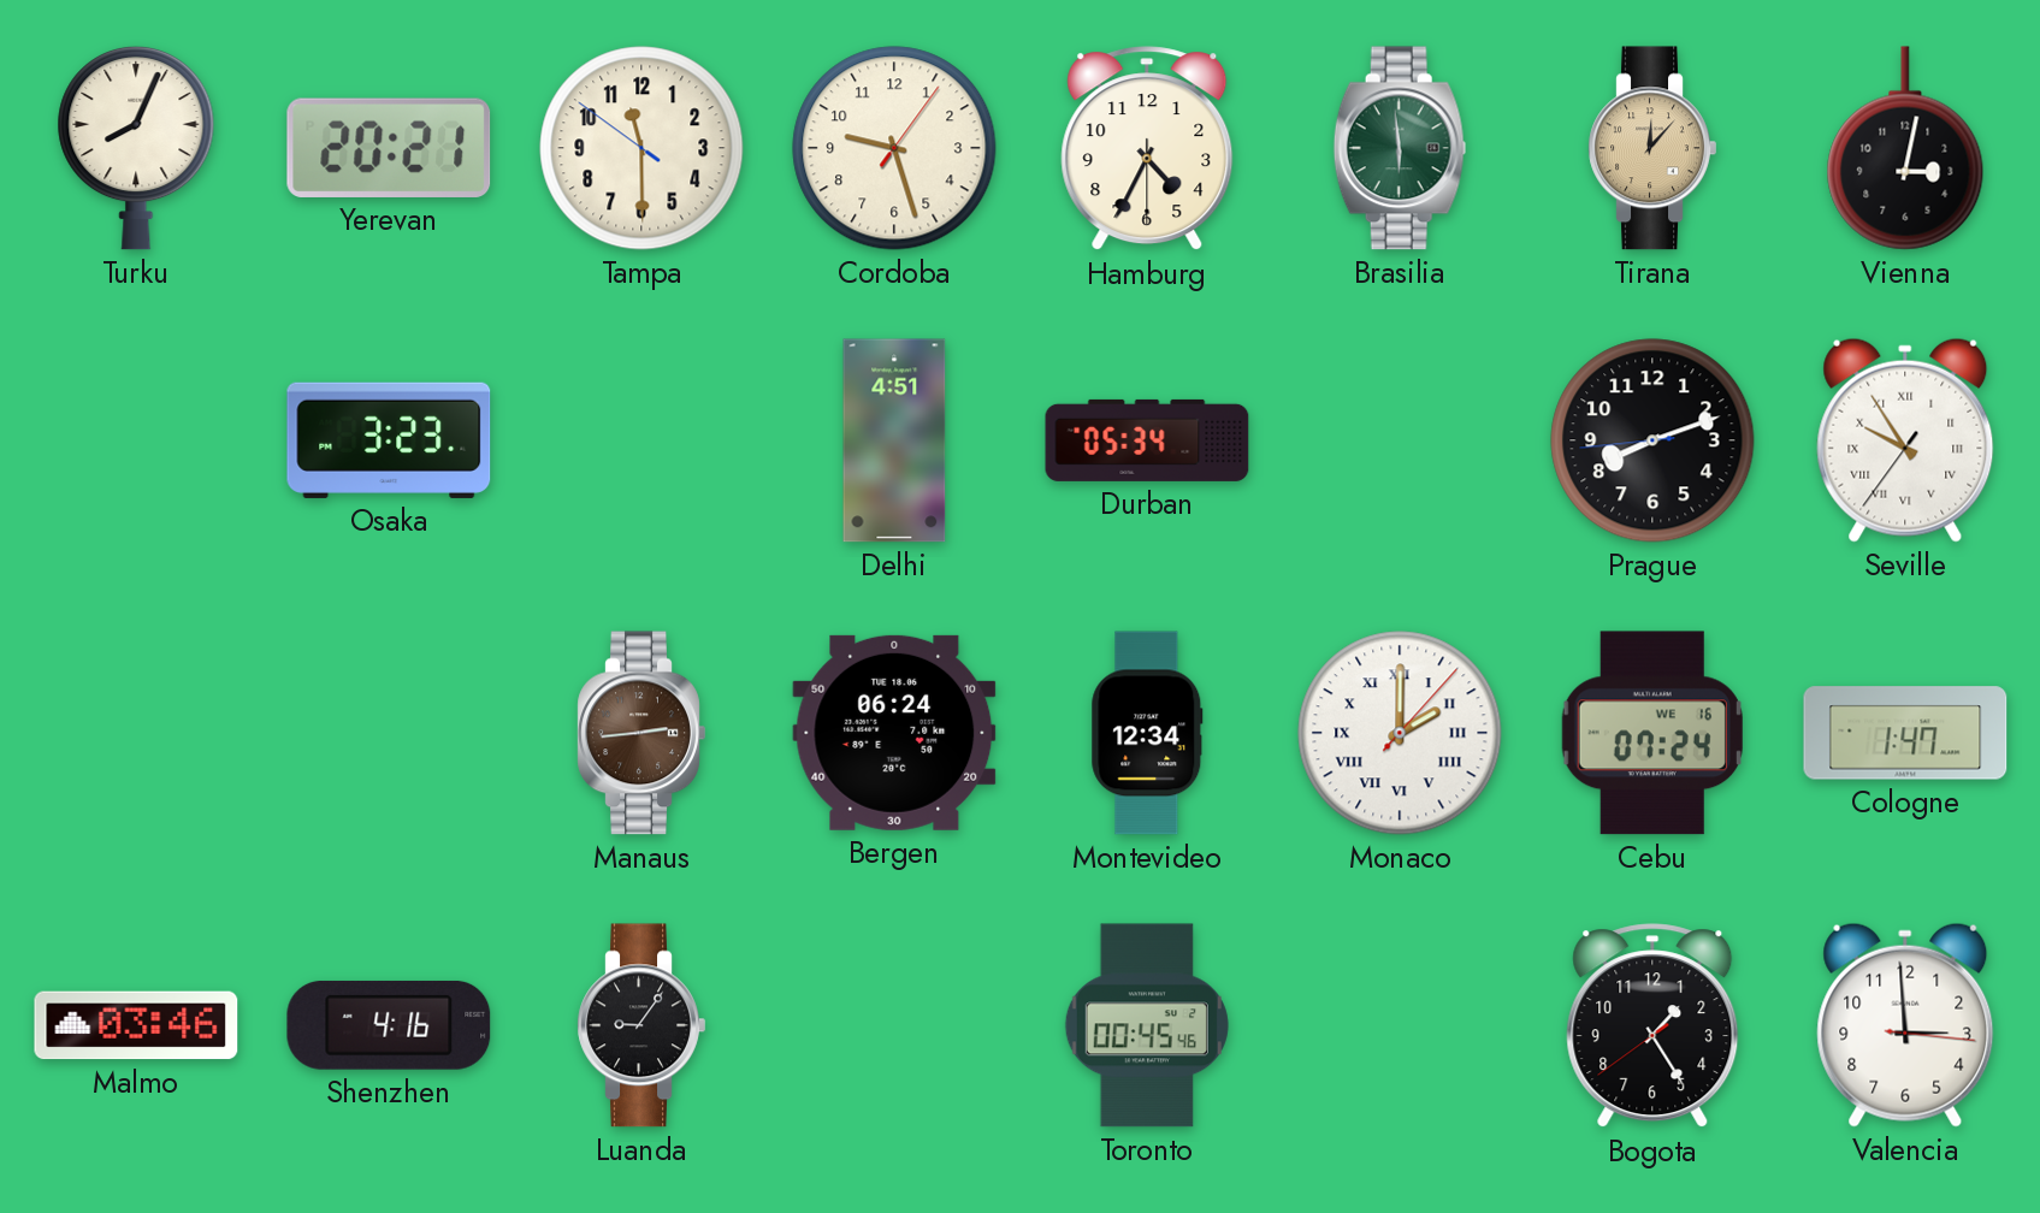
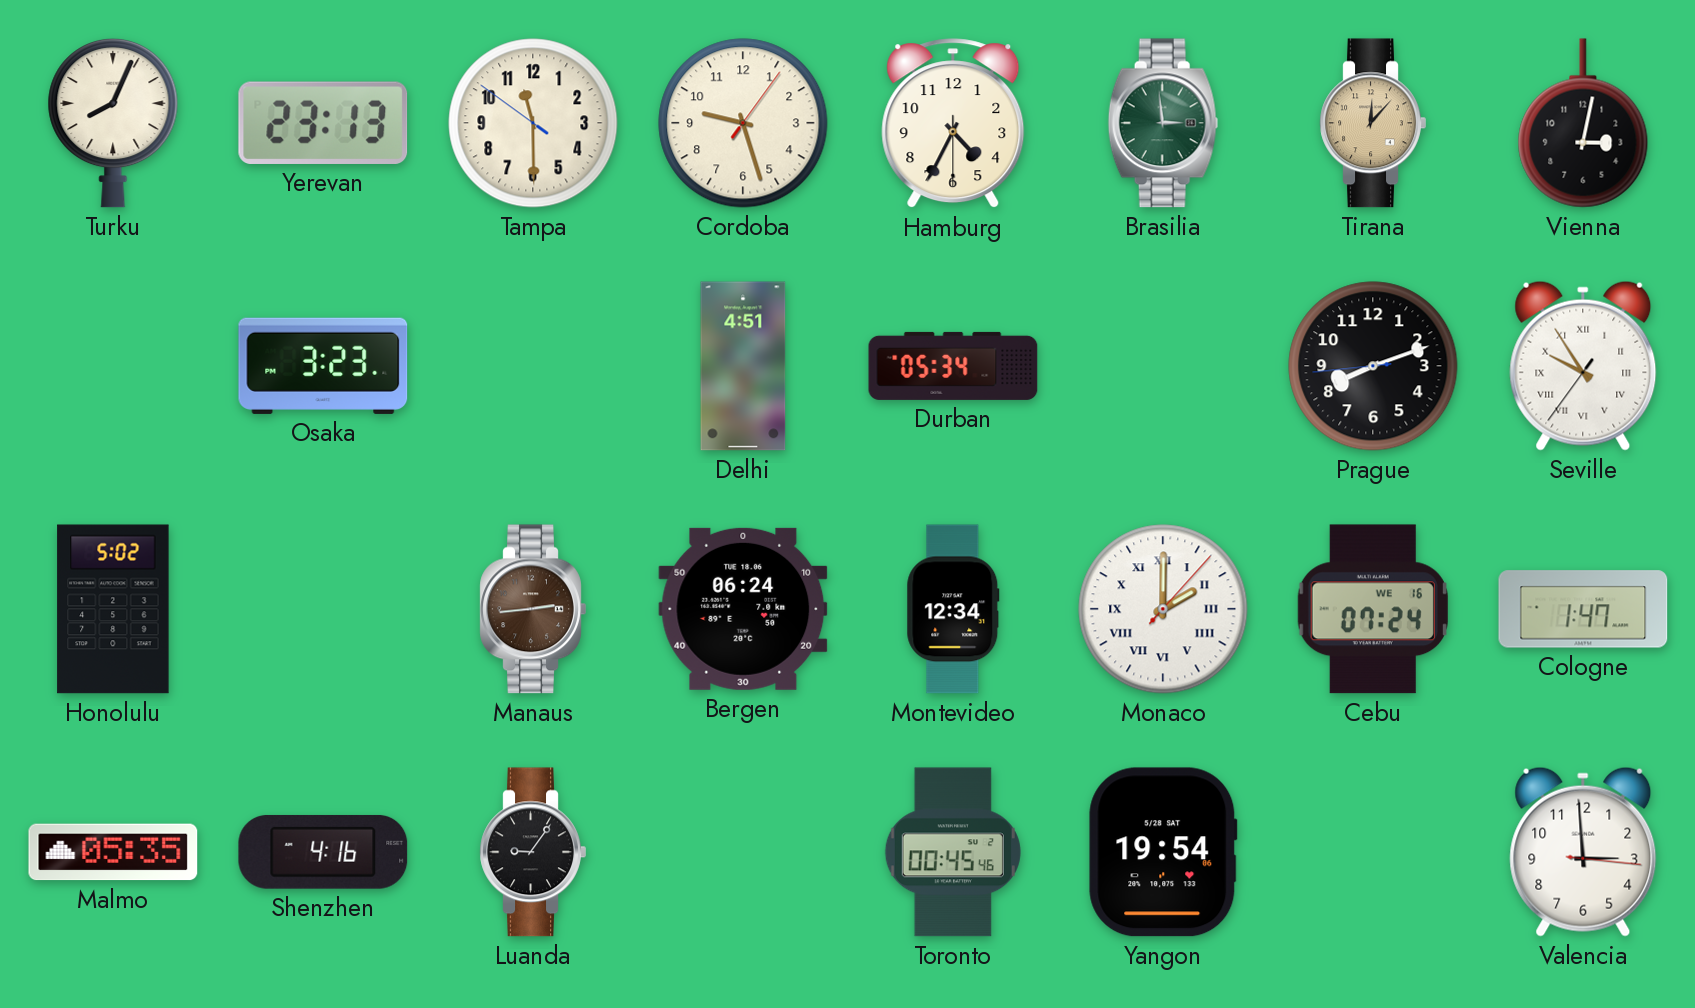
Yerevan: 20:21 -> 23:13 (323, 123)
Brasilia: 5:59 -> 2:59 (1163, 123)
Honolulu: none -> 5:02 (113, 609)
Malmo: 03:46 -> 05:35 (113, 852)
Yangon: none -> 19:54 (1163, 852)
Bogota: 1:24 -> none (1652, 1026)
